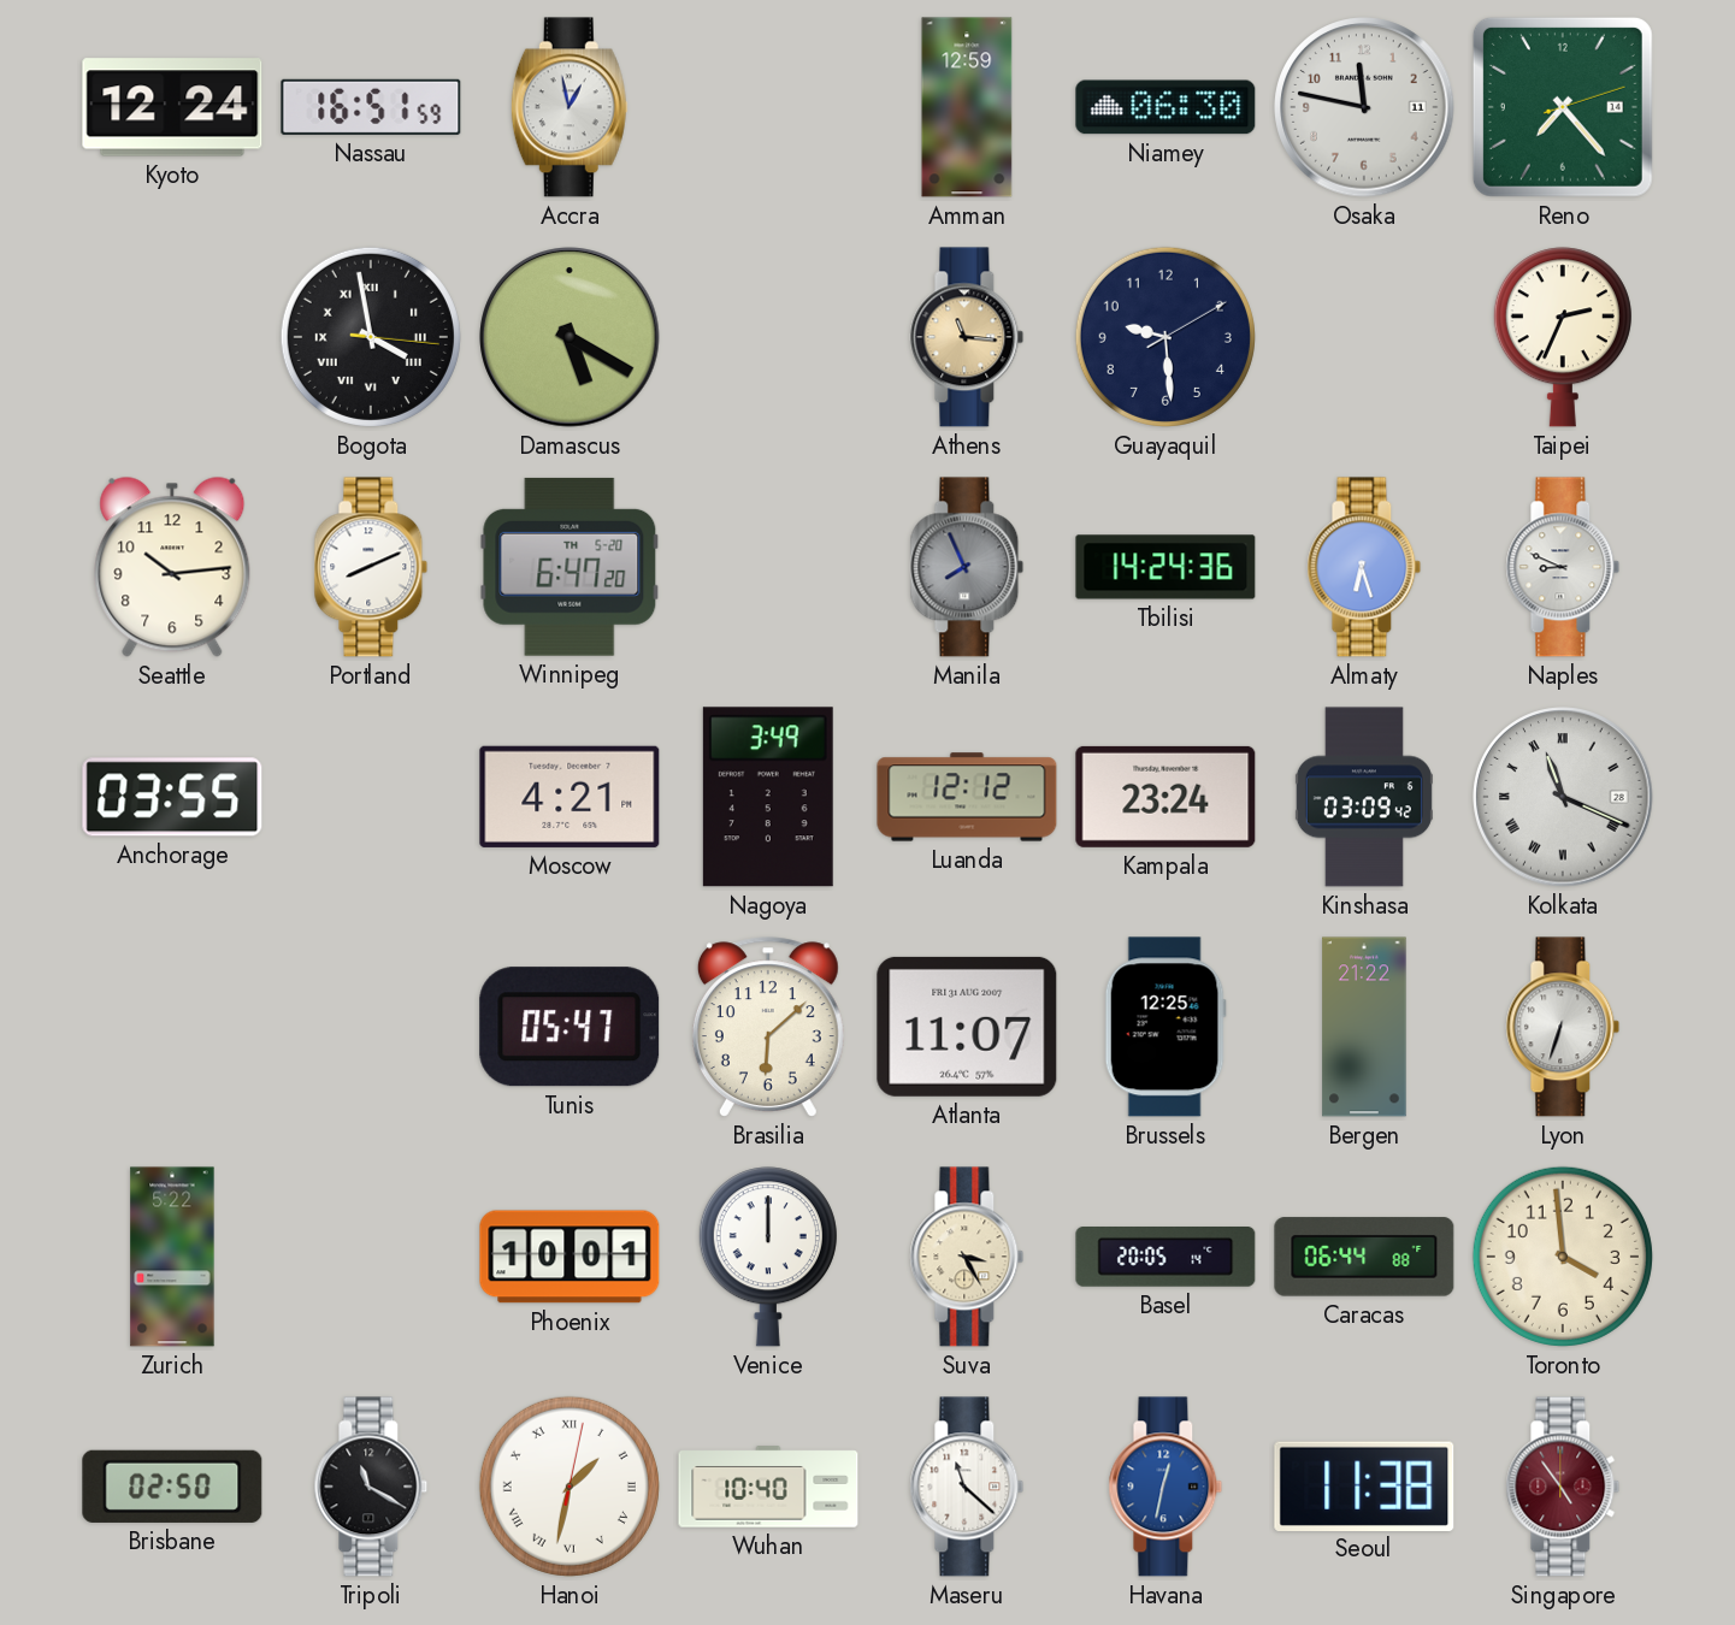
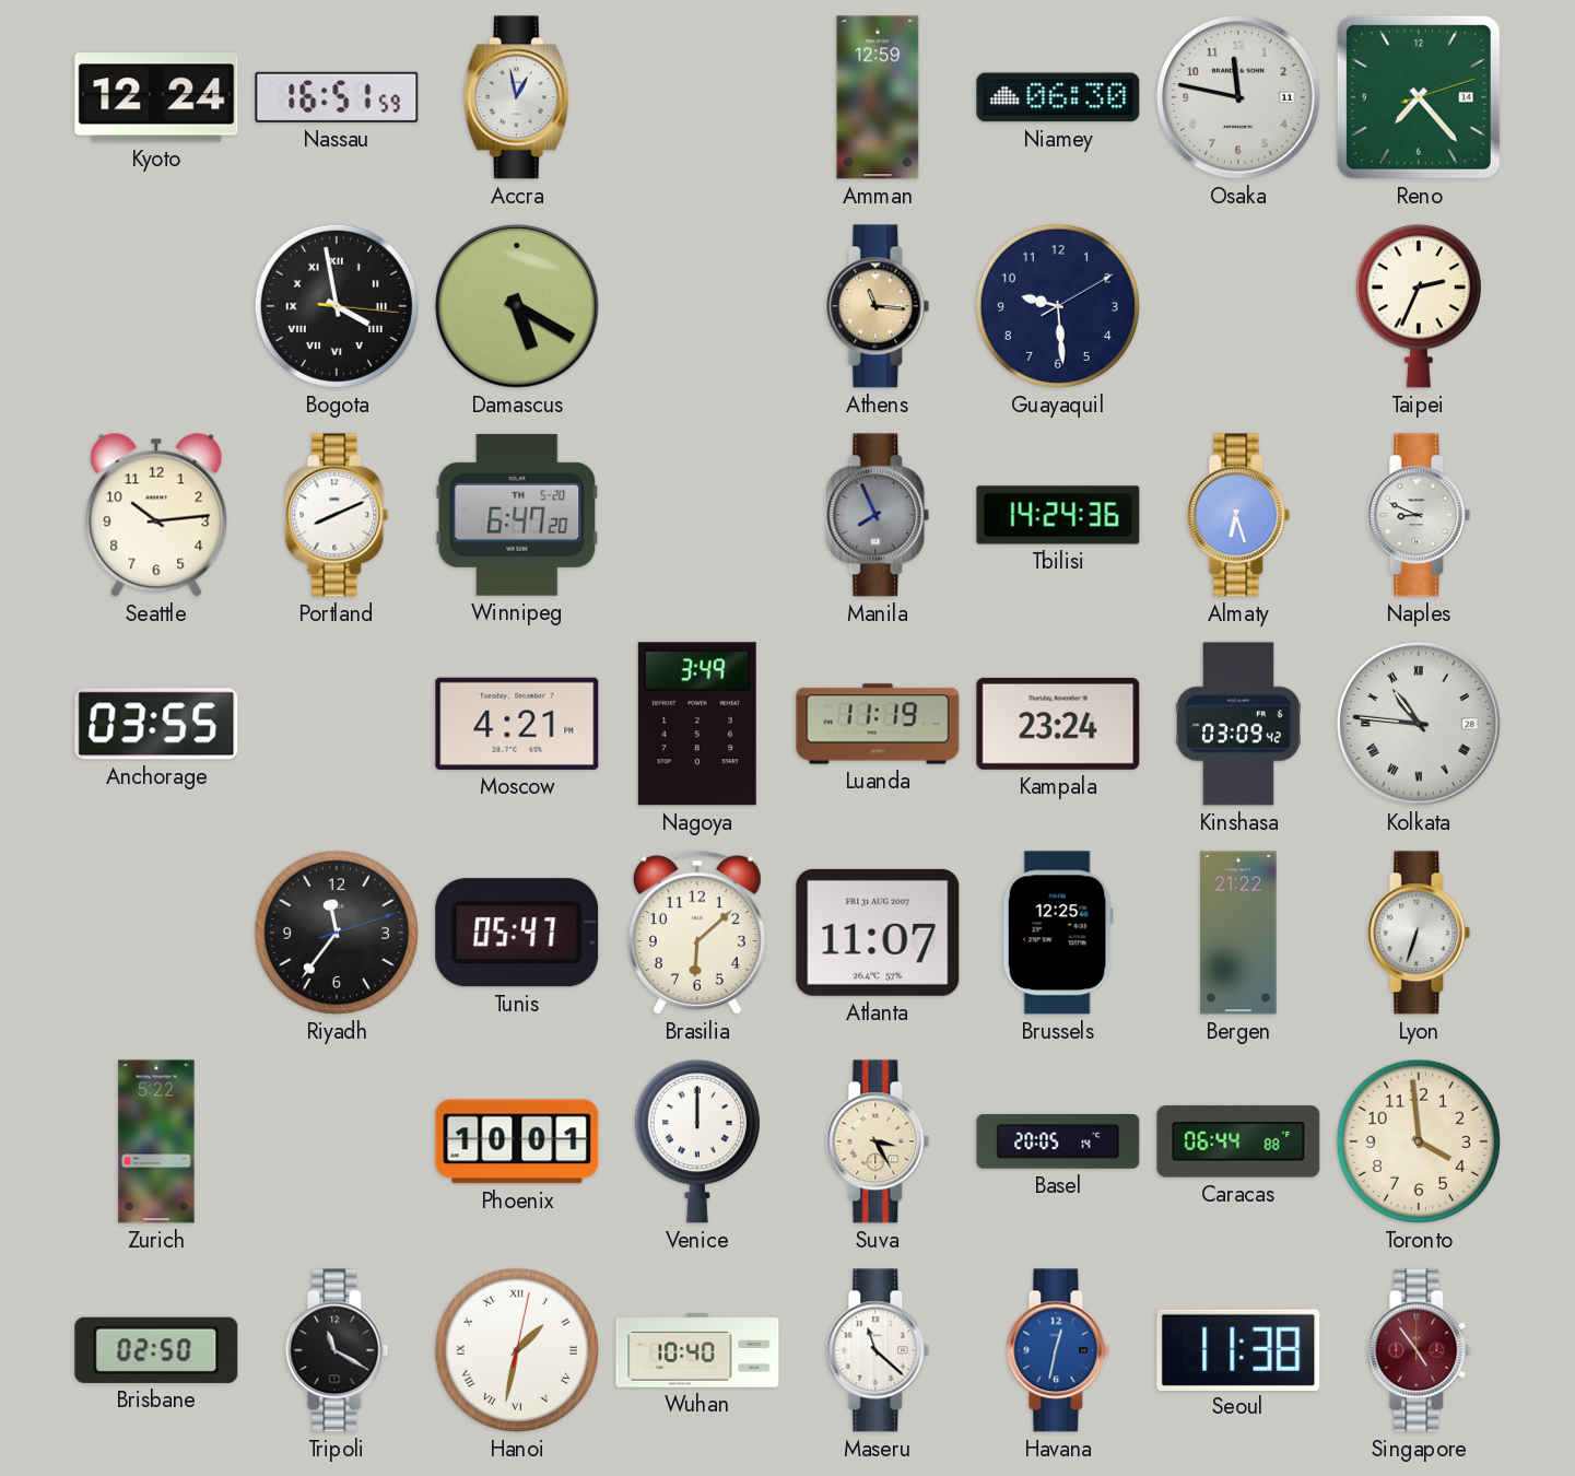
Luanda: 12:12 -> 11:19 (878, 724)
Kolkata: 11:19 -> 10:46 (1419, 724)
Riyadh: none -> 11:36 (337, 933)
